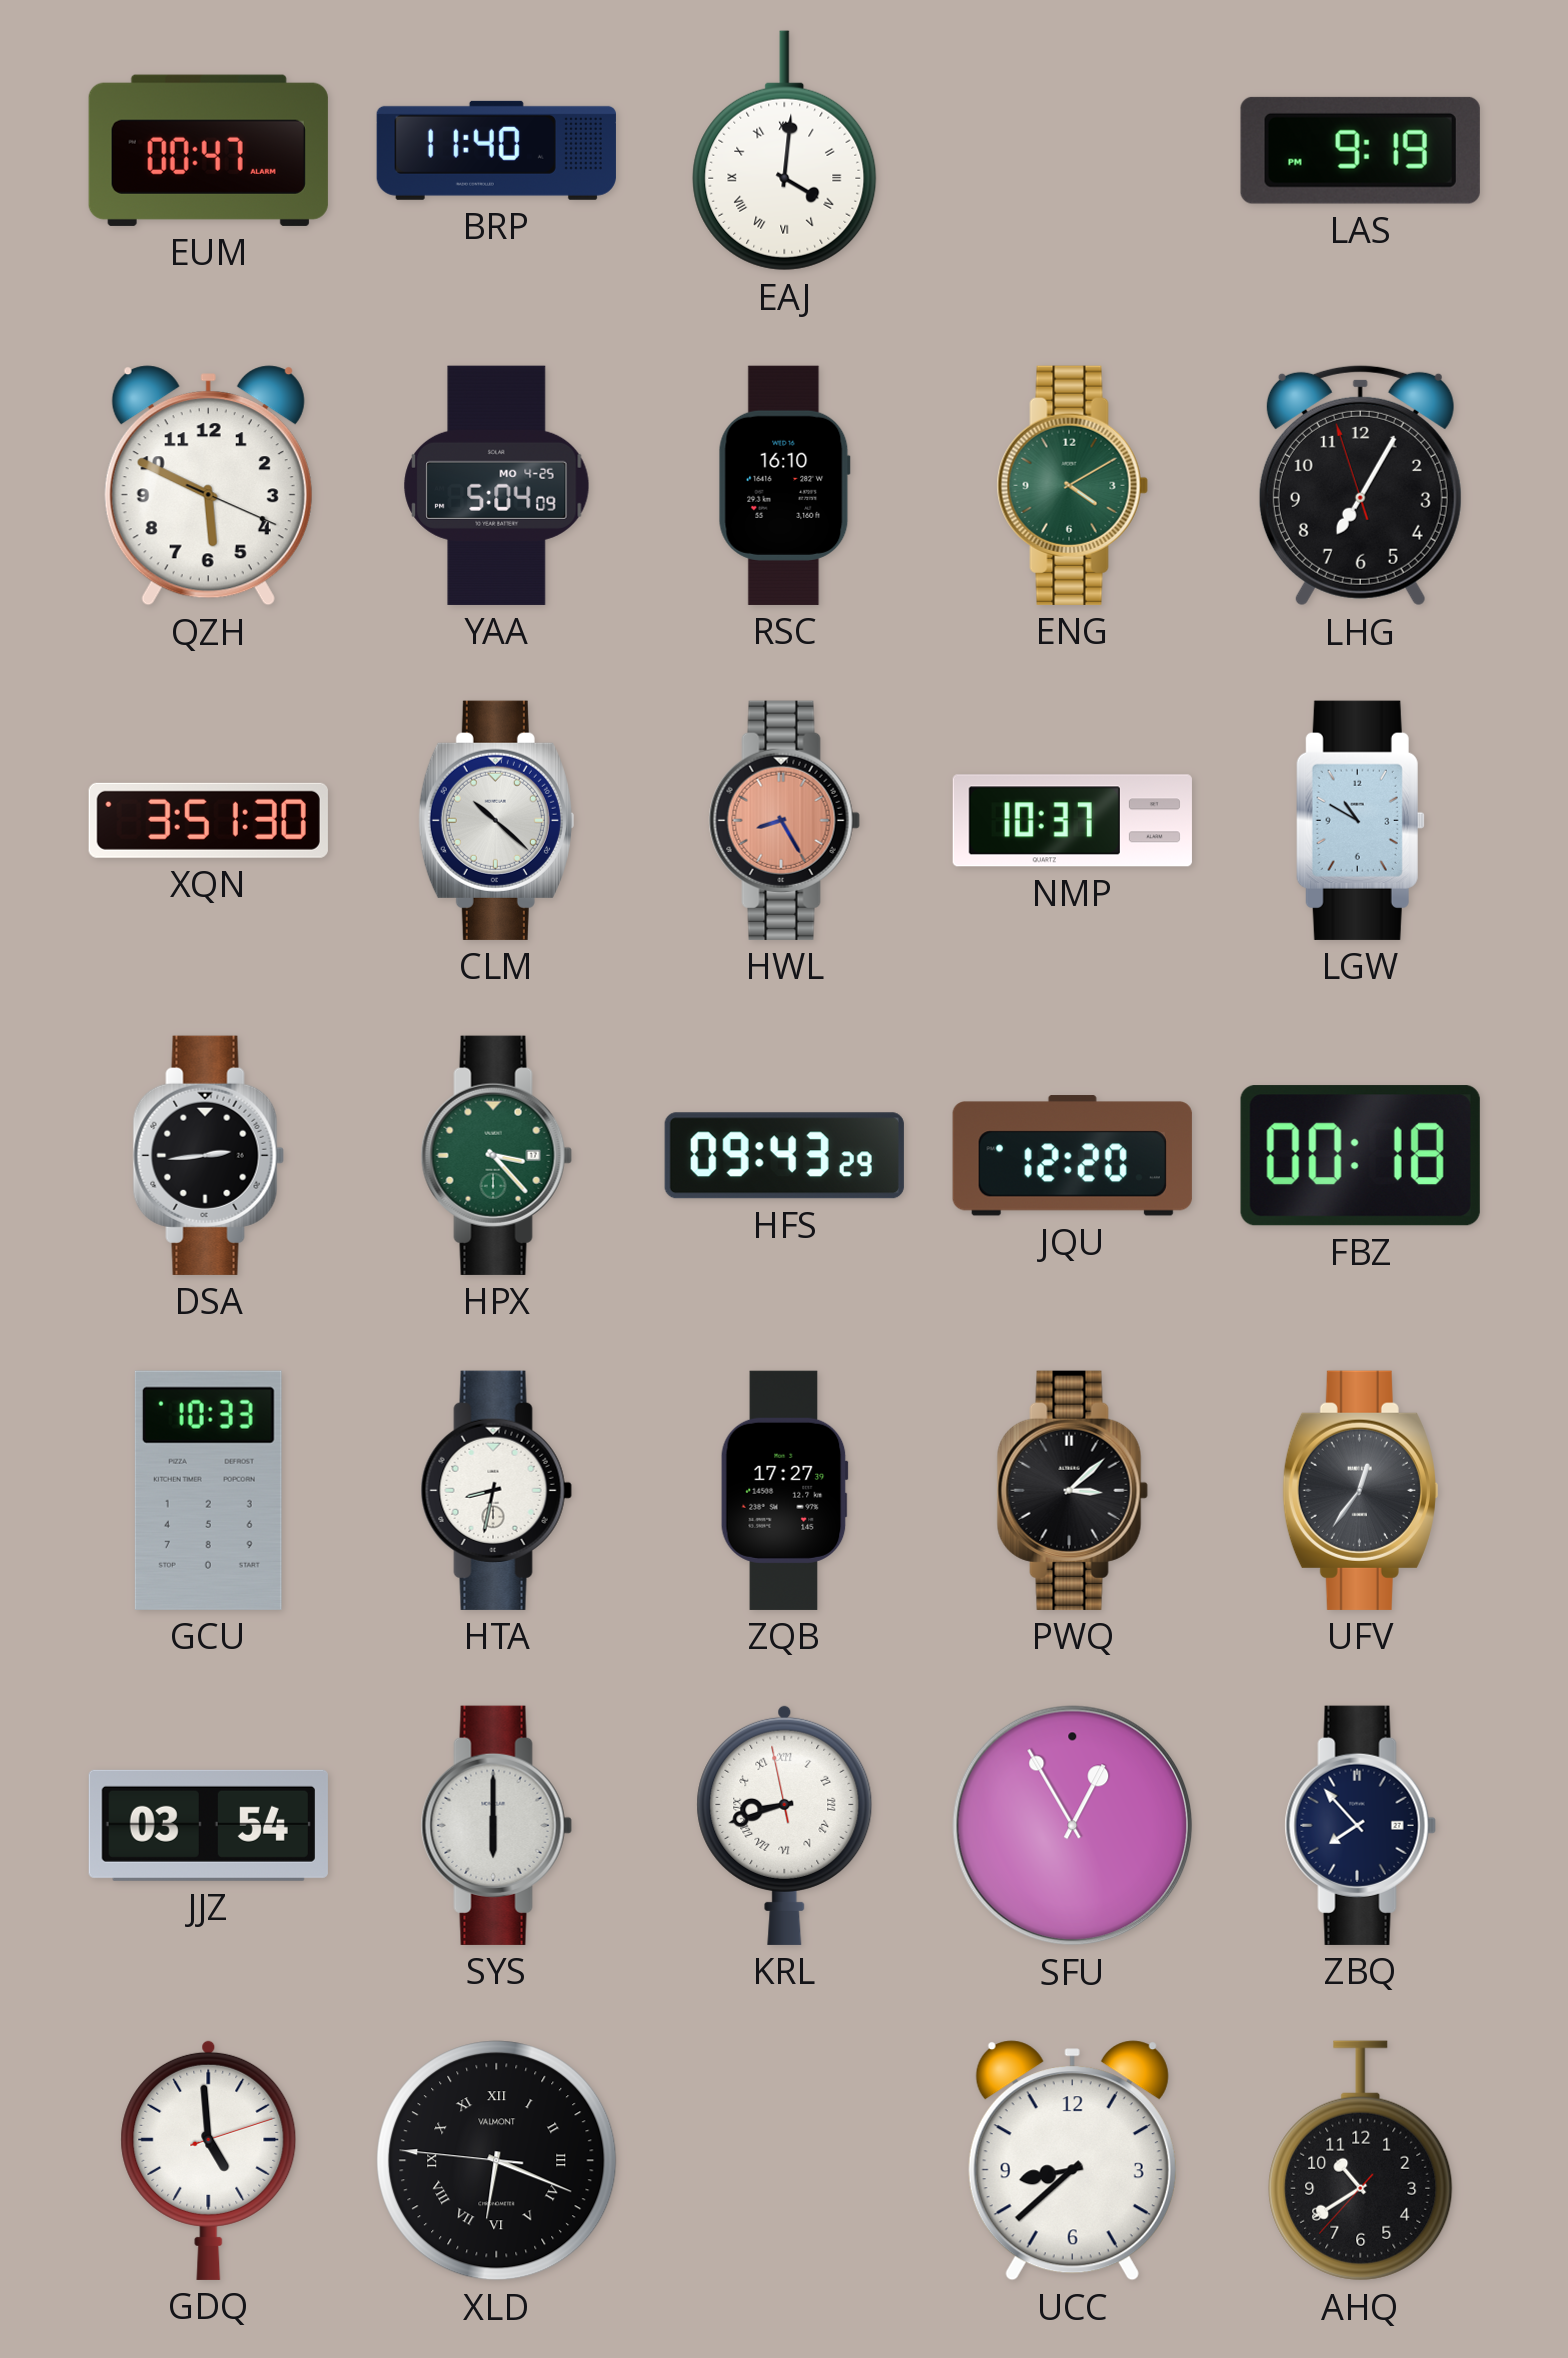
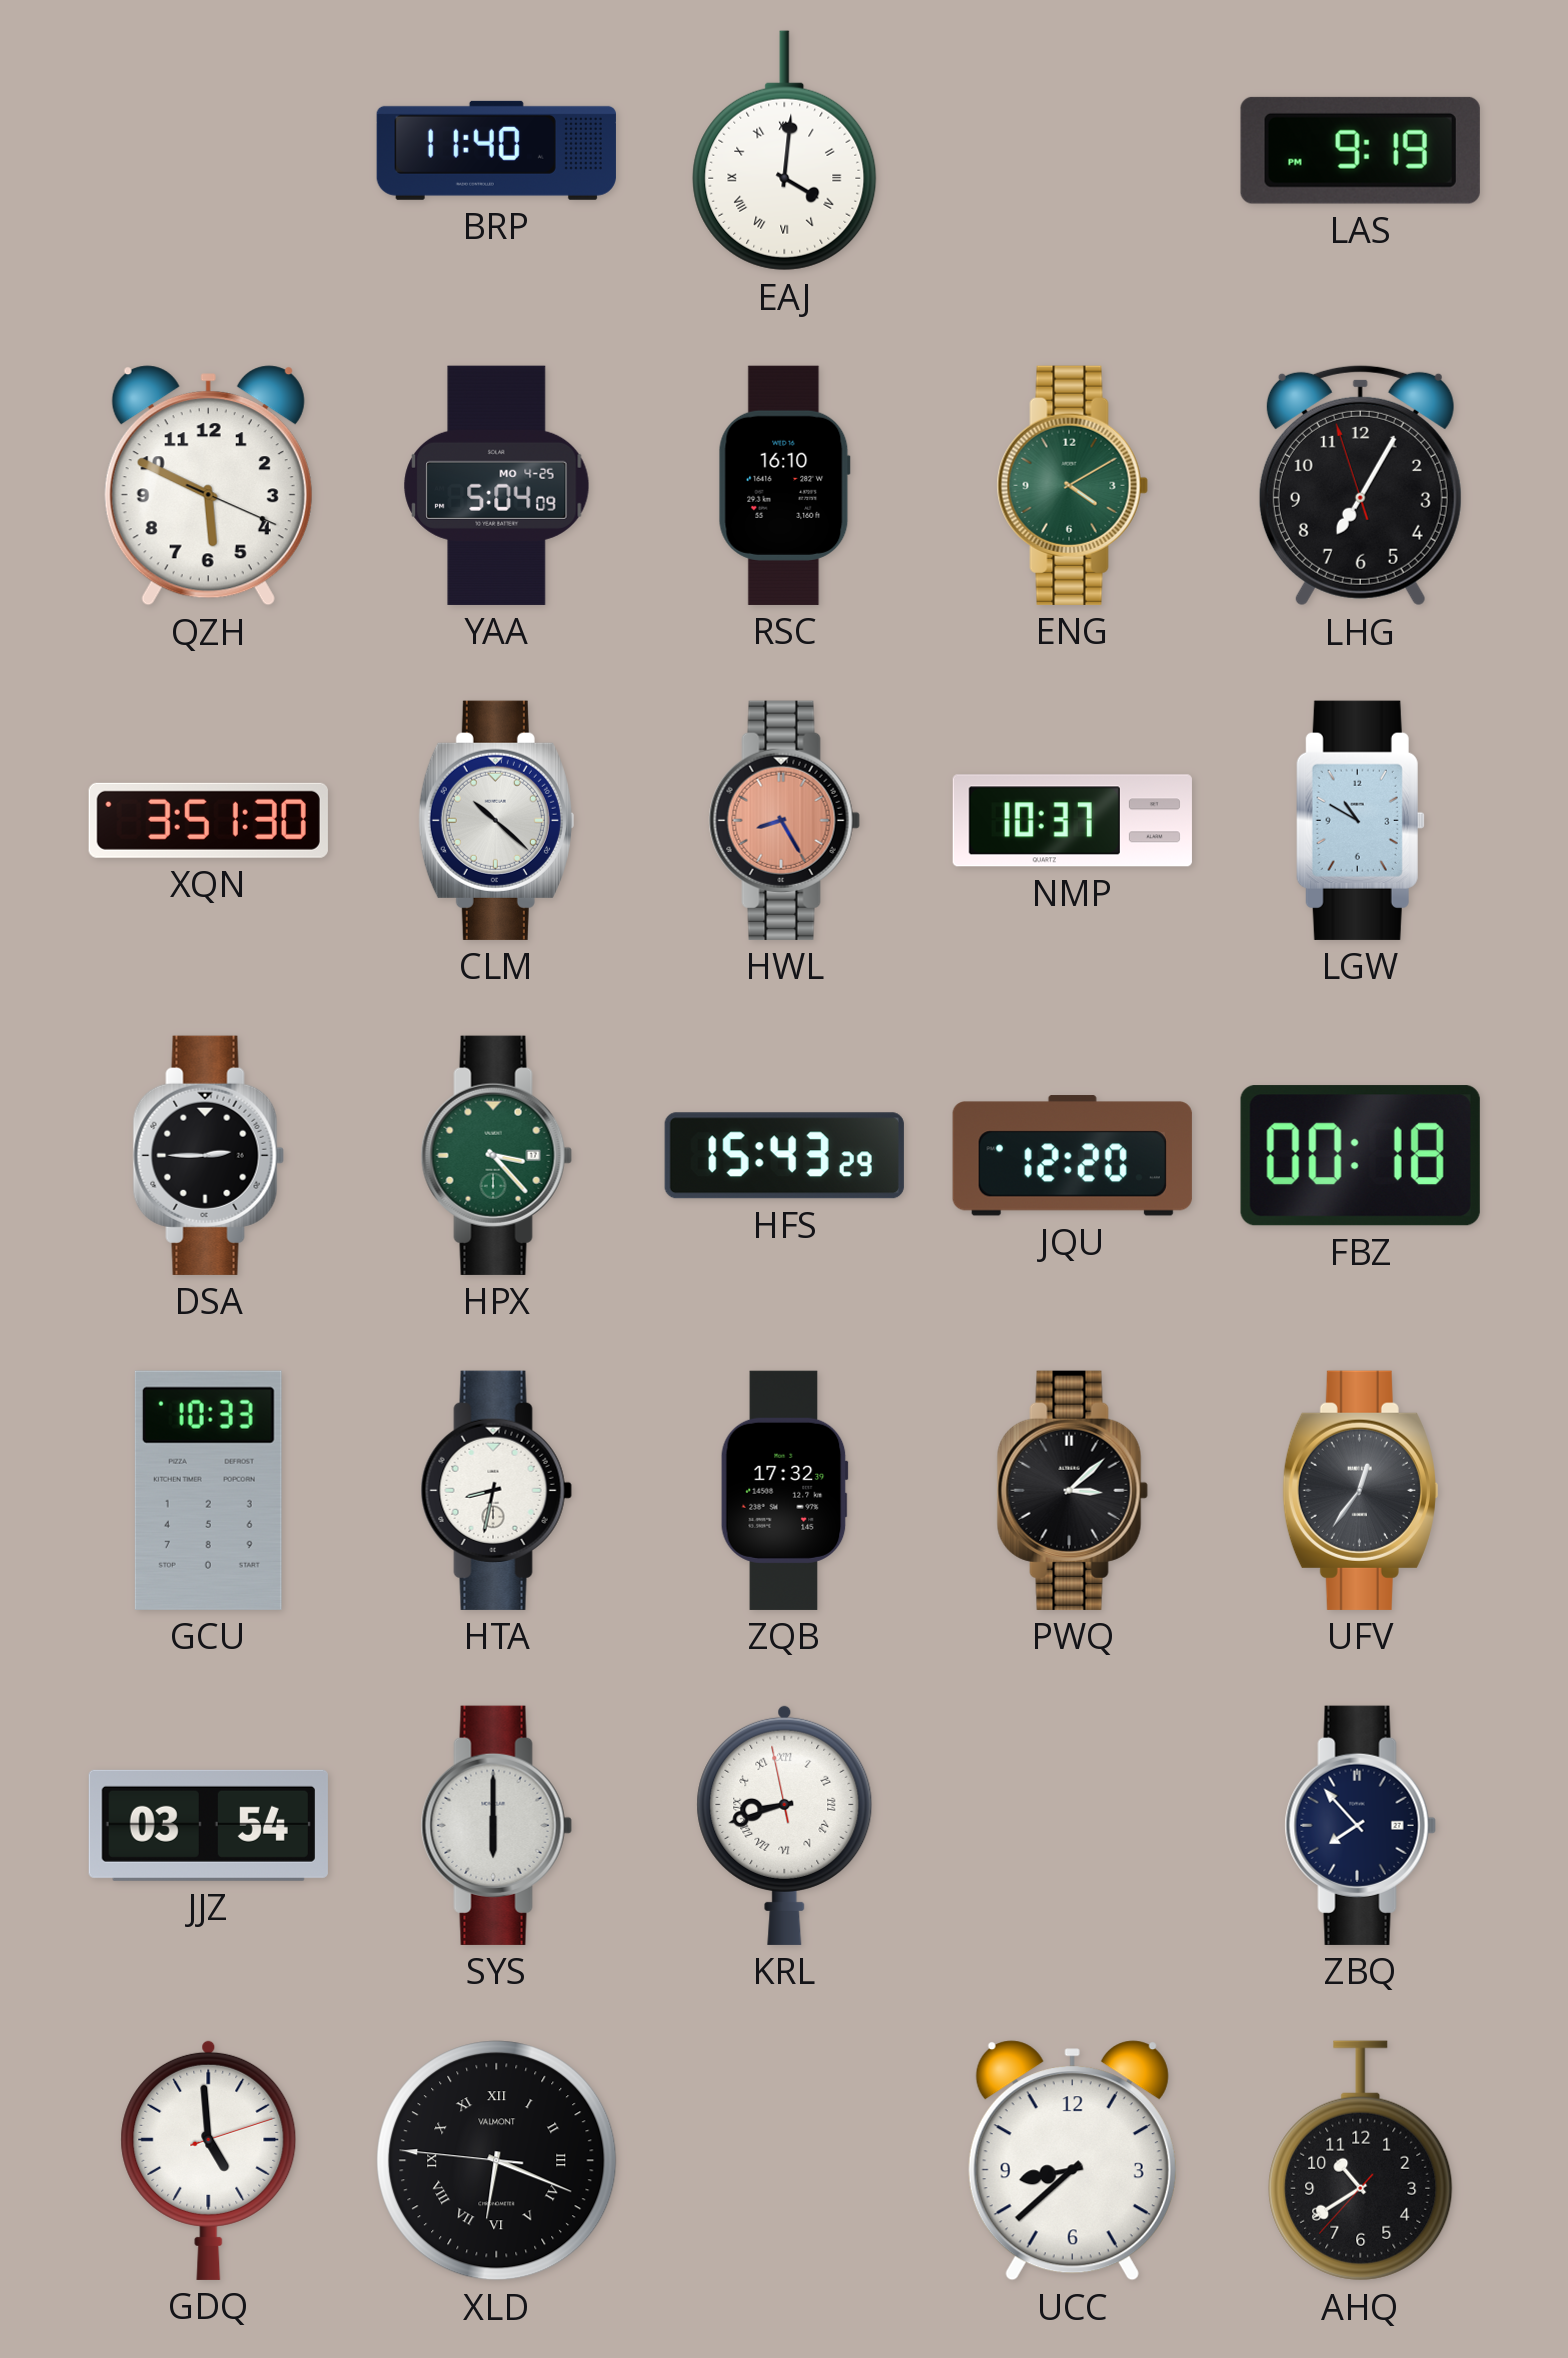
EUM: 00:47 -> none (208, 150)
DSA: 2:44 -> 2:45 (208, 1155)
HFS: 09:43 -> 15:43 (784, 1156)
ZQB: 17:27 -> 17:32 (784, 1490)
SFU: 12:55 -> none (1073, 1826)
